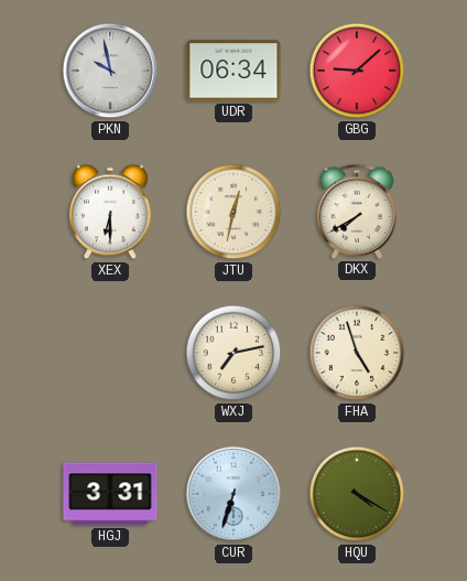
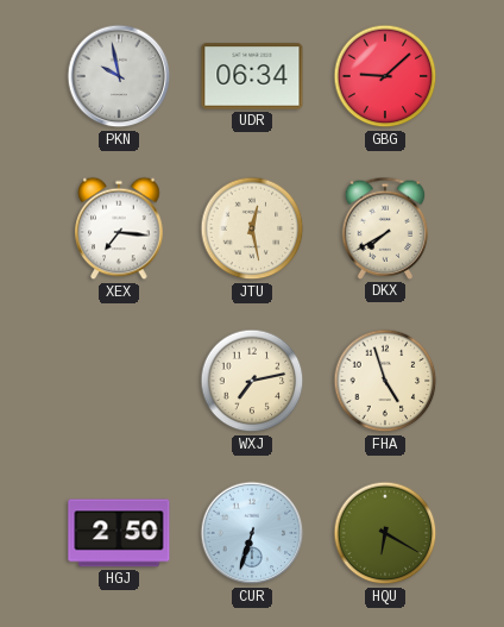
XEX: 6:30 -> 7:16 (119, 228)
JTU: 12:32 -> 12:28 (252, 228)
HGJ: 3:31 -> 2:50 (119, 533)
HQU: 4:20 -> 6:20 (385, 533)
